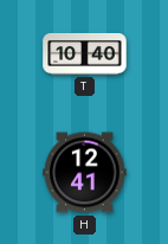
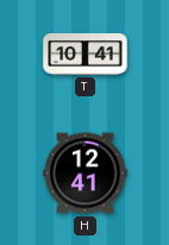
T: 10:40 -> 10:41 (86, 55)
